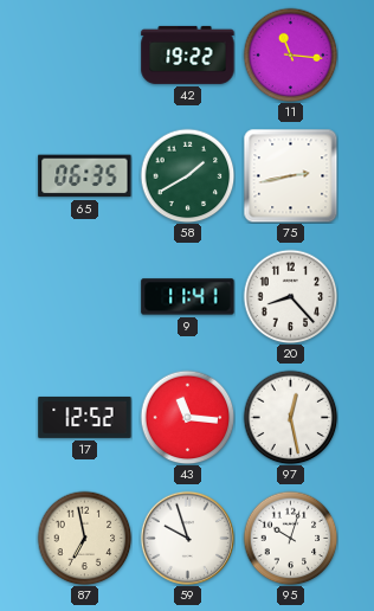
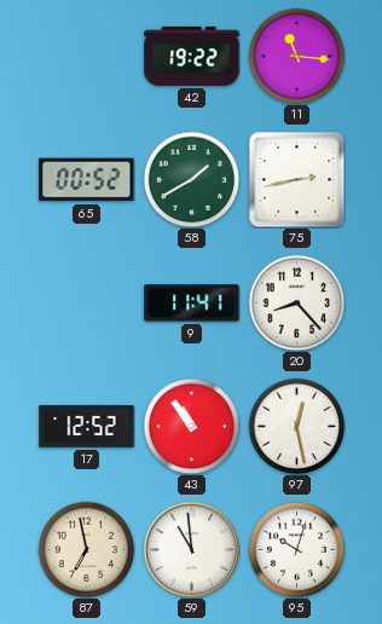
65: 06:35 -> 00:52 (87, 180)
43: 11:16 -> 10:54 (191, 426)
59: 9:57 -> 10:59 (191, 549)
